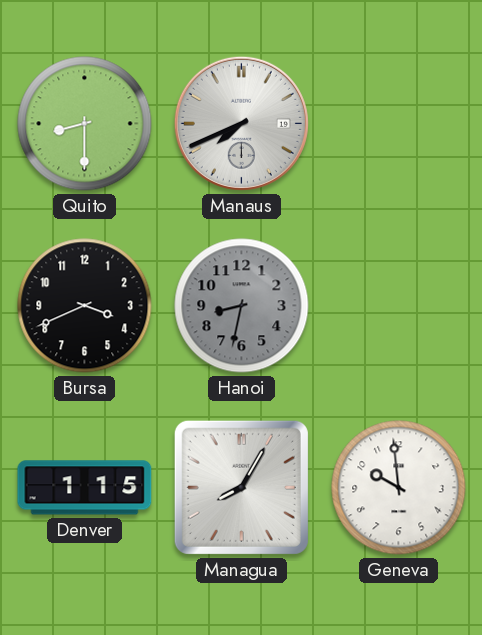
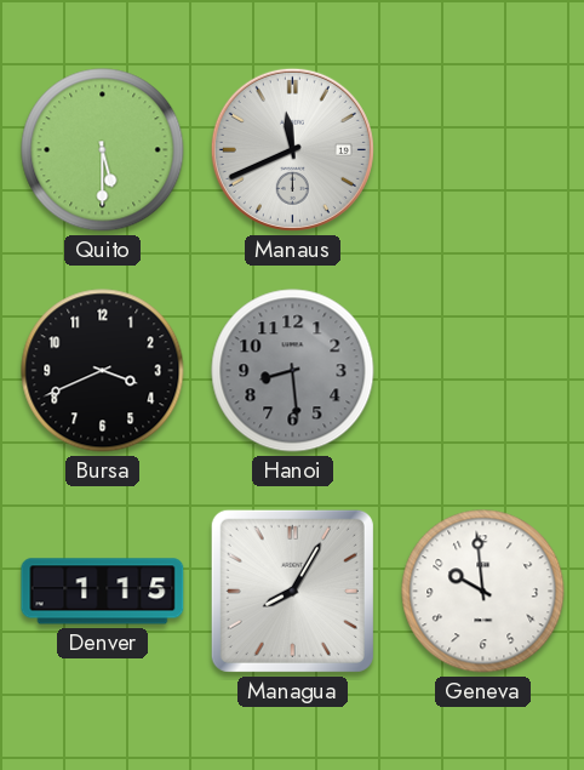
Quito: 8:30 -> 5:30 (103, 150)
Manaus: 7:41 -> 11:41 (292, 149)
Hanoi: 8:32 -> 8:29 (293, 371)
